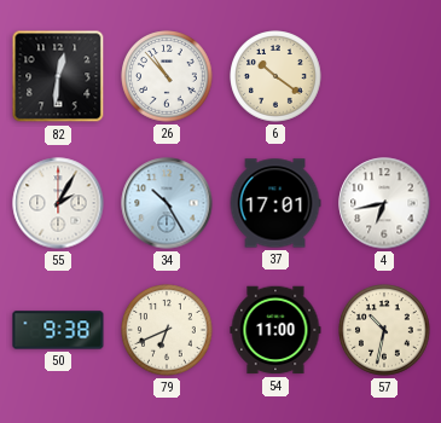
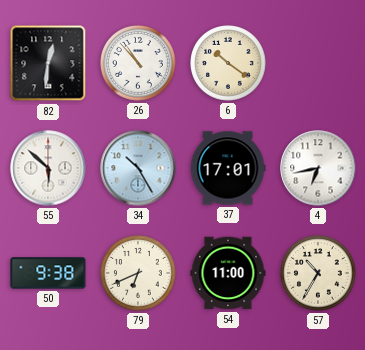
55: 2:05 -> 5:52 (48, 168)
57: 10:32 -> 10:35 (318, 273)
